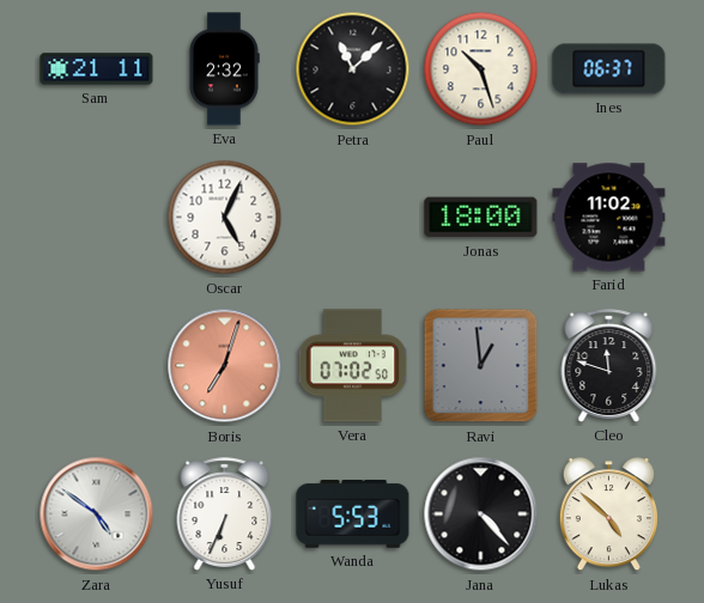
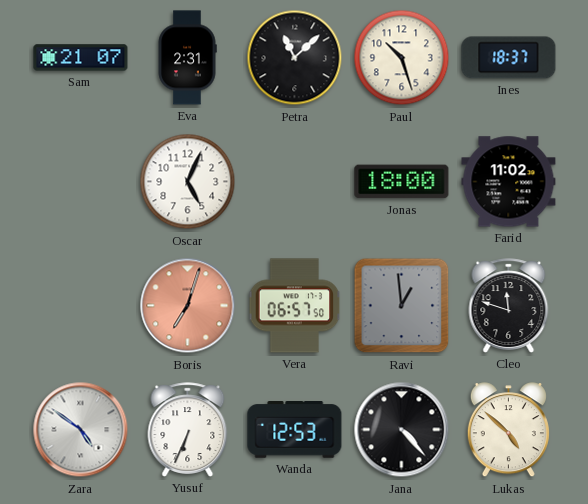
Sam: 21:11 -> 21:07 (81, 58)
Eva: 2:32 -> 2:31 (187, 58)
Ines: 06:37 -> 18:37 (509, 58)
Vera: 07:02 -> 06:57 (295, 306)
Wanda: 5:53 -> 12:53 (295, 430)
